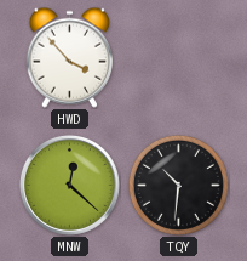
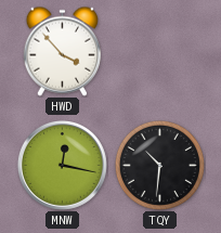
MNW: 12:22 -> 12:17 (62, 165)
